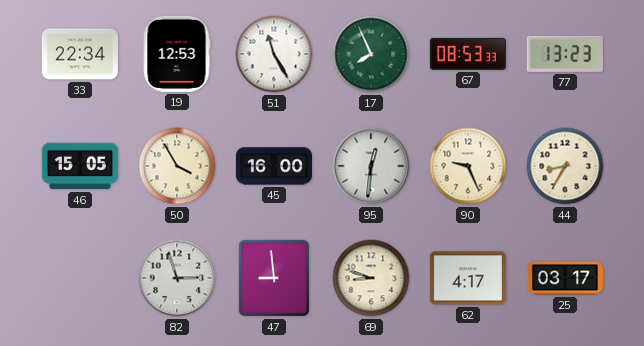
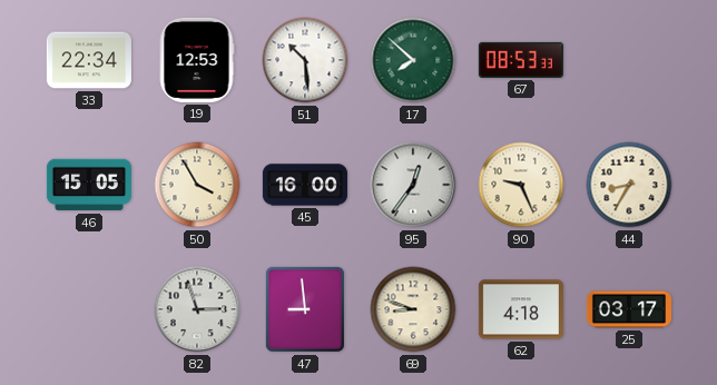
51: 11:25 -> 10:29 (305, 60)
17: 7:56 -> 7:52 (413, 60)
77: 13:23 -> none (565, 54)
95: 12:31 -> 12:36 (413, 185)
62: 4:17 -> 4:18 (521, 309)
